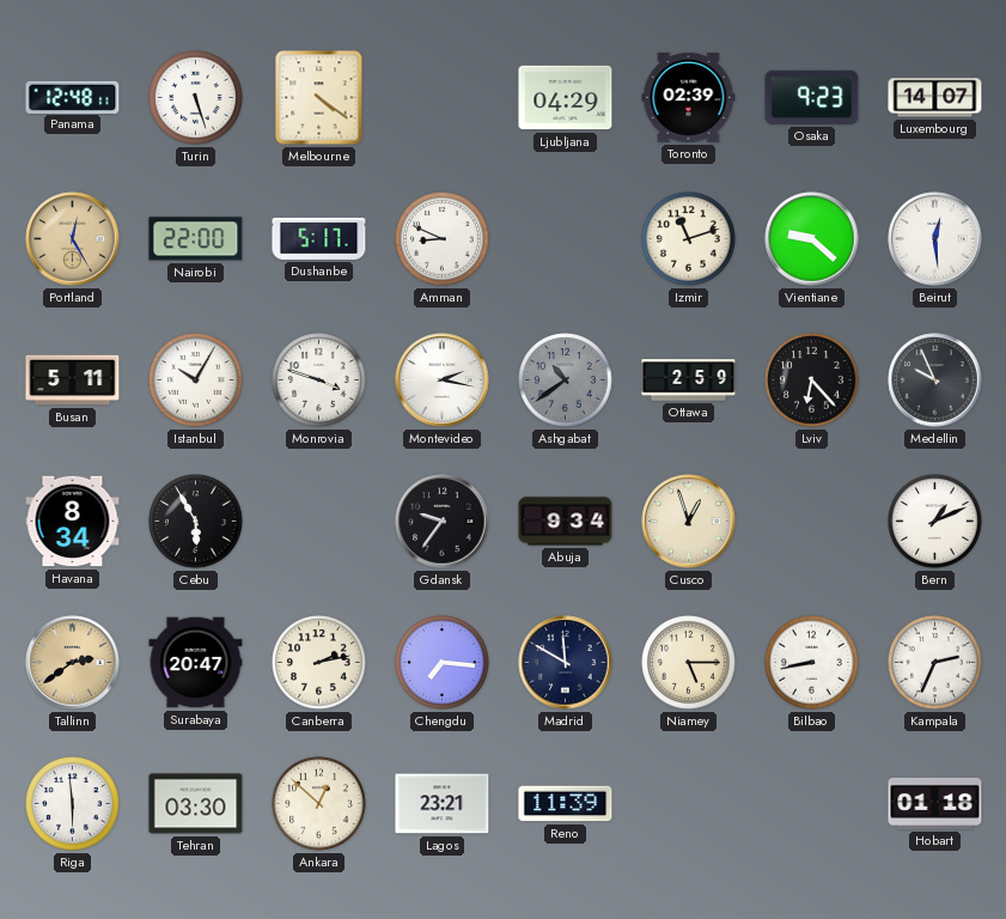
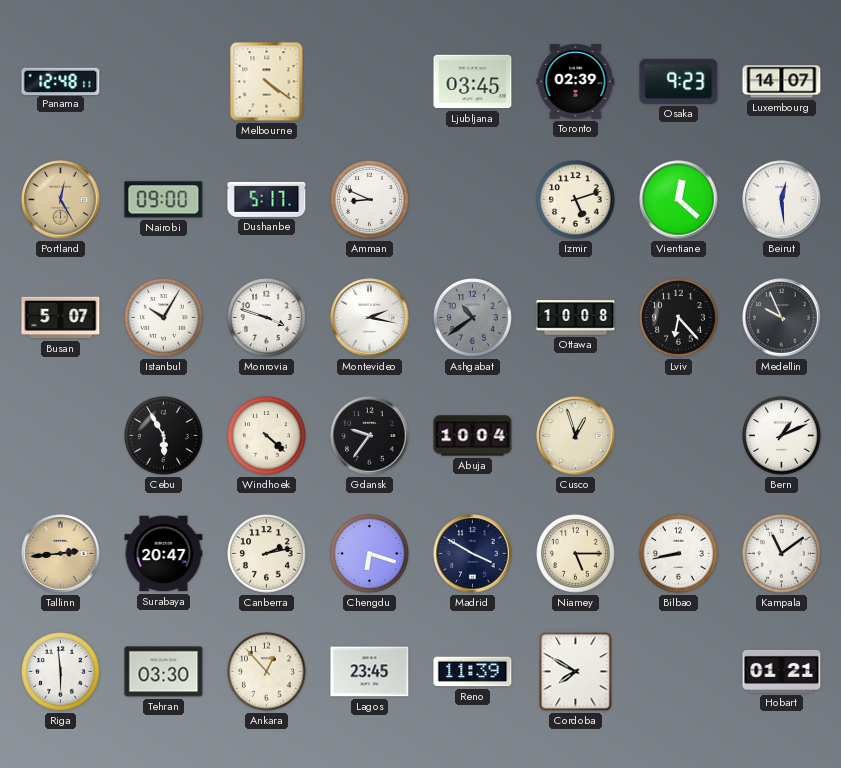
Turin: 5:27 -> none (196, 98)
Ljubljana: 04:29 -> 03:45 (473, 82)
Nairobi: 22:00 -> 09:00 (164, 200)
Izmir: 11:12 -> 5:12 (576, 200)
Vientiane: 9:22 -> 12:22 (679, 200)
Busan: 5:11 -> 5:07 (61, 318)
Ottawa: 2:59 -> 10:08 (576, 318)
Havana: 8:34 -> none (73, 522)
Windhoek: none -> 4:22 (267, 436)
Abuja: 9:34 -> 10:04 (473, 436)
Tallinn: 2:39 -> 2:44 (61, 554)
Chengdu: 7:16 -> 6:18 (370, 554)
Madrid: 11:50 -> 3:50 (473, 554)
Kampala: 2:34 -> 11:09 (782, 554)
Ankara: 12:52 -> 12:53 (267, 672)
Lagos: 23:21 -> 23:45 (370, 672)
Cordoba: none -> 7:50 (576, 672)
Hobart: 01:18 -> 01:21 (782, 671)
